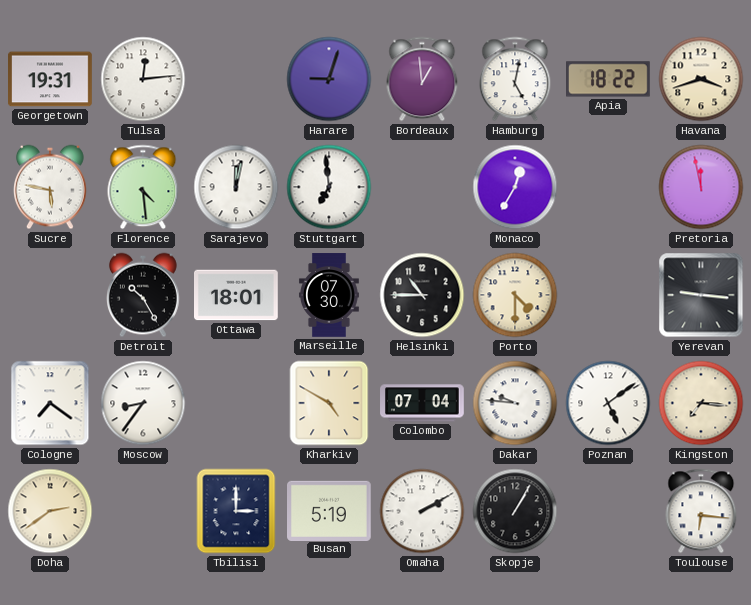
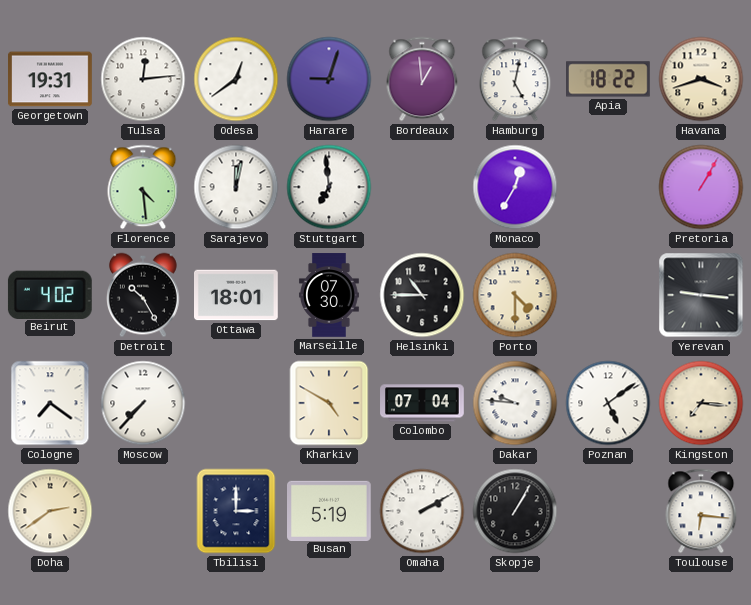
Odesa: none -> 12:39 (236, 79)
Sucre: 5:47 -> none (51, 187)
Pretoria: 11:58 -> 1:05 (701, 187)
Beirut: none -> 4:02 (50, 294)
Moscow: 8:36 -> 7:37 (143, 403)
